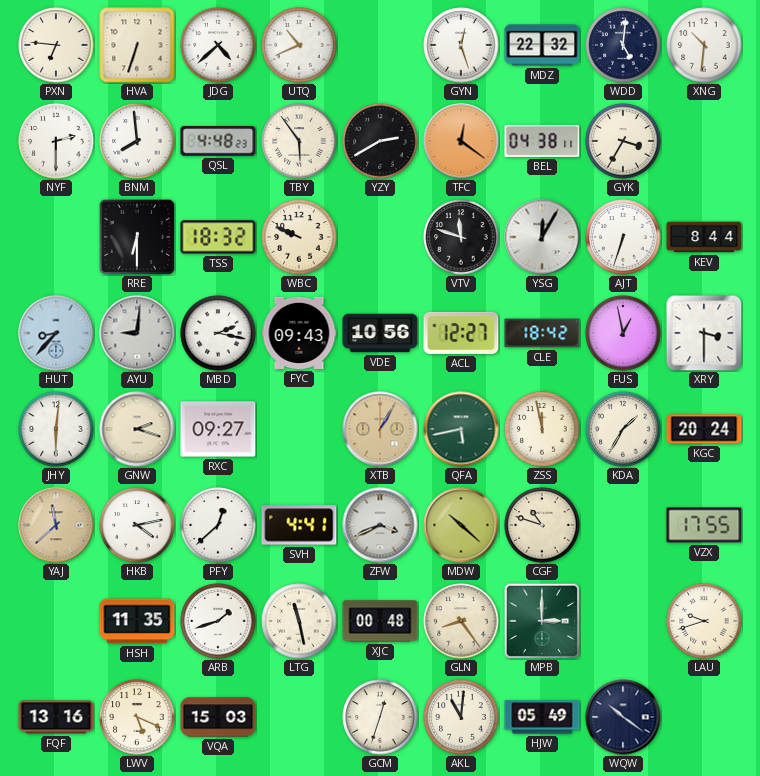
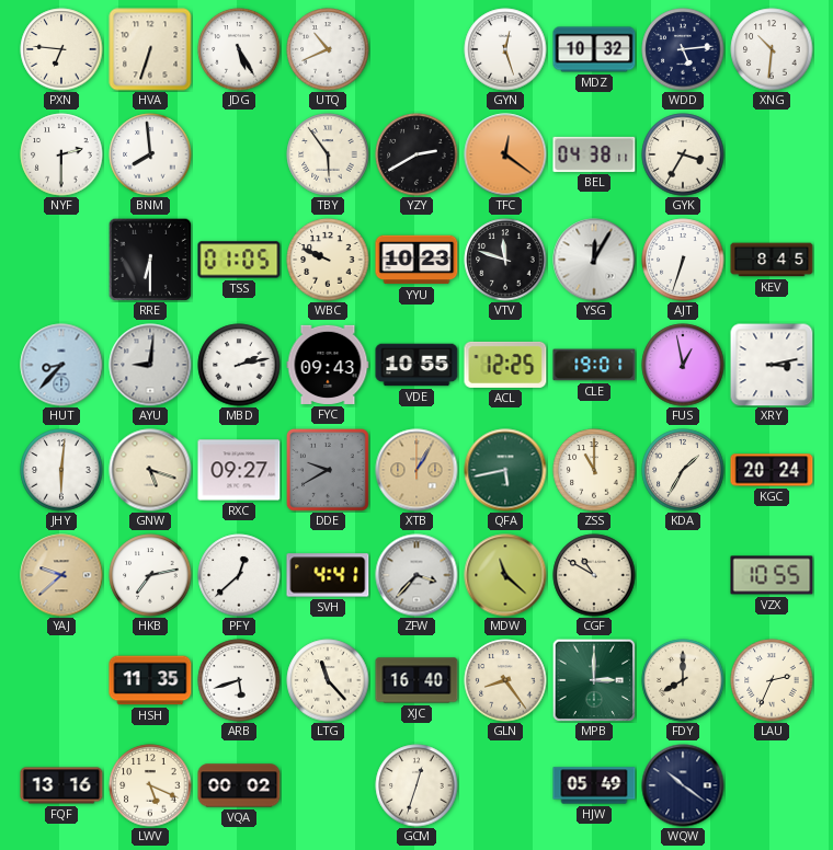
JDG: 4:38 -> 5:25 (239, 49)
MDZ: 22:32 -> 10:32 (594, 49)
WDD: 5:01 -> 5:14 (683, 49)
QSL: 4:48 -> none (218, 142)
TSS: 18:32 -> 01:05 (239, 260)
YYU: none -> 10:23 (416, 260)
KEV: 8:44 -> 8:45 (772, 260)
MBD: 2:17 -> 2:13 (239, 365)
VDE: 10:56 -> 10:55 (416, 365)
ACL: 12:27 -> 12:25 (505, 365)
CLE: 18:42 -> 19:01 (594, 365)
XRY: 3:30 -> 3:13 (772, 365)
GNW: 2:18 -> 5:18 (150, 470)
DDE: none -> 9:40 (328, 470)
ZSS: 11:58 -> 11:00 (594, 470)
YAJ: 11:38 -> 9:38 (61, 575)
HKB: 4:13 -> 7:13 (150, 575)
ZFW: 3:41 -> 3:37 (416, 575)
MDW: 10:22 -> 11:22 (505, 575)
CGF: 10:48 -> 10:50 (594, 575)
VZX: 17:55 -> 10:55 (772, 575)
ARB: 1:42 -> 5:42 (239, 680)
LTG: 11:28 -> 11:23 (328, 680)
XJC: 00:48 -> 16:40 (416, 680)
FDY: none -> 8:00 (683, 680)
LAU: 9:42 -> 2:34 (772, 680)
VQA: 15:03 -> 00:02 (239, 785)
AKL: 11:01 -> none (461, 717)
